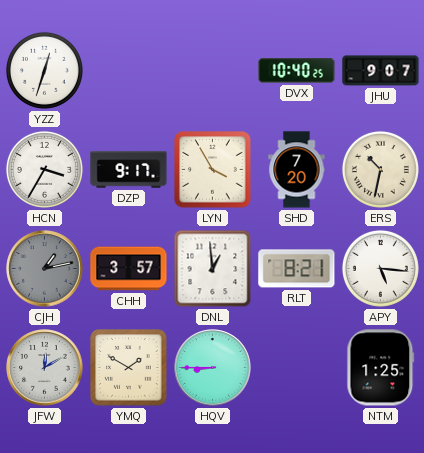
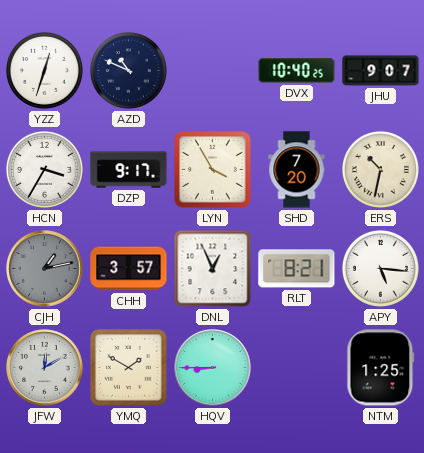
AZD: none -> 10:49 (128, 70)
DNL: 12:59 -> 12:56 (213, 269)
